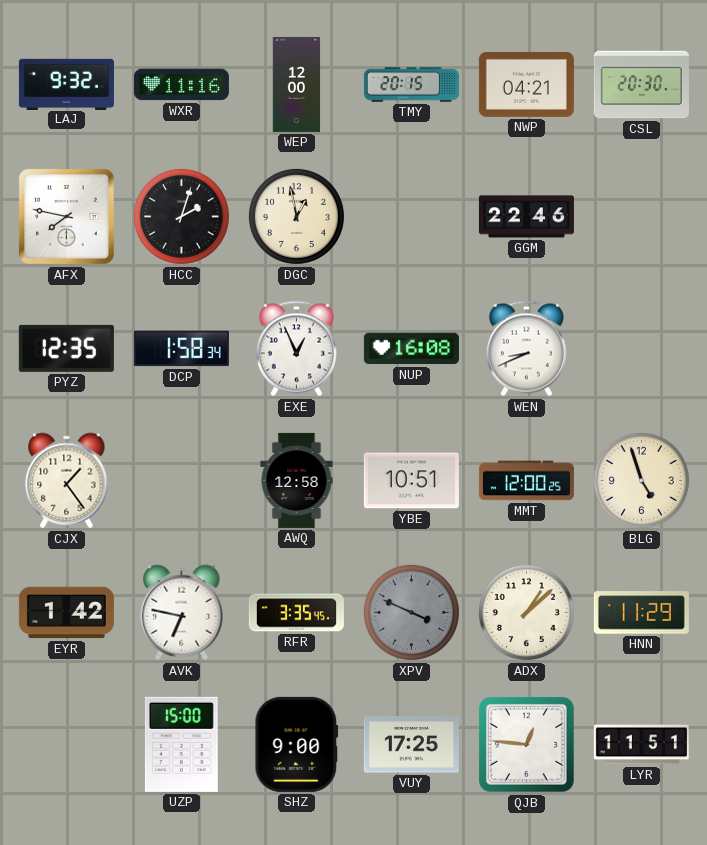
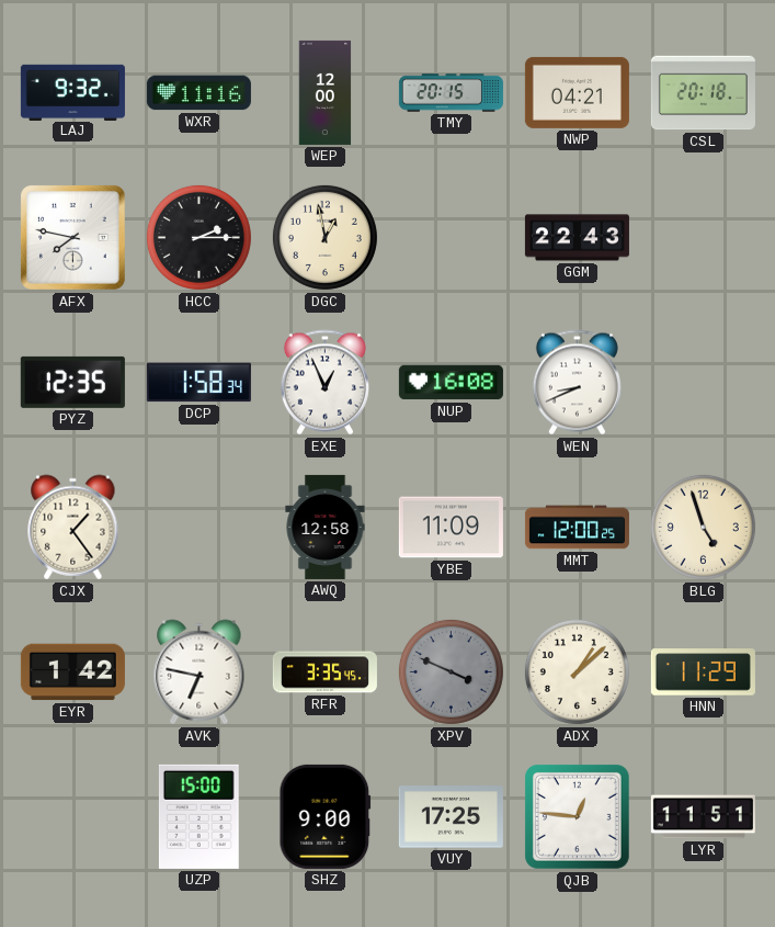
CSL: 20:30 -> 20:18 (703, 93)
HCC: 2:03 -> 2:15 (198, 237)
GGM: 22:46 -> 22:43 (577, 238)
YBE: 10:51 -> 11:09 (451, 528)
